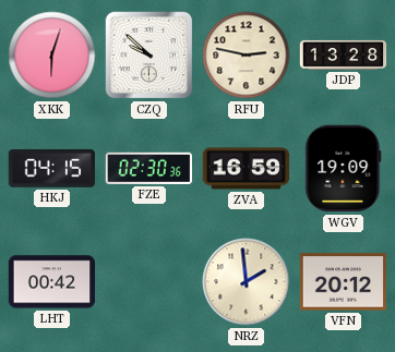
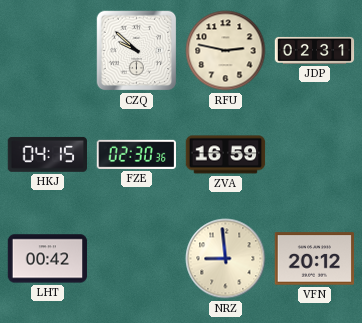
XKK: 6:03 -> none (52, 56)
JDP: 13:28 -> 02:31 (315, 50)
WGV: 19:09 -> none (344, 169)
NRZ: 1:59 -> 8:59 (226, 259)
